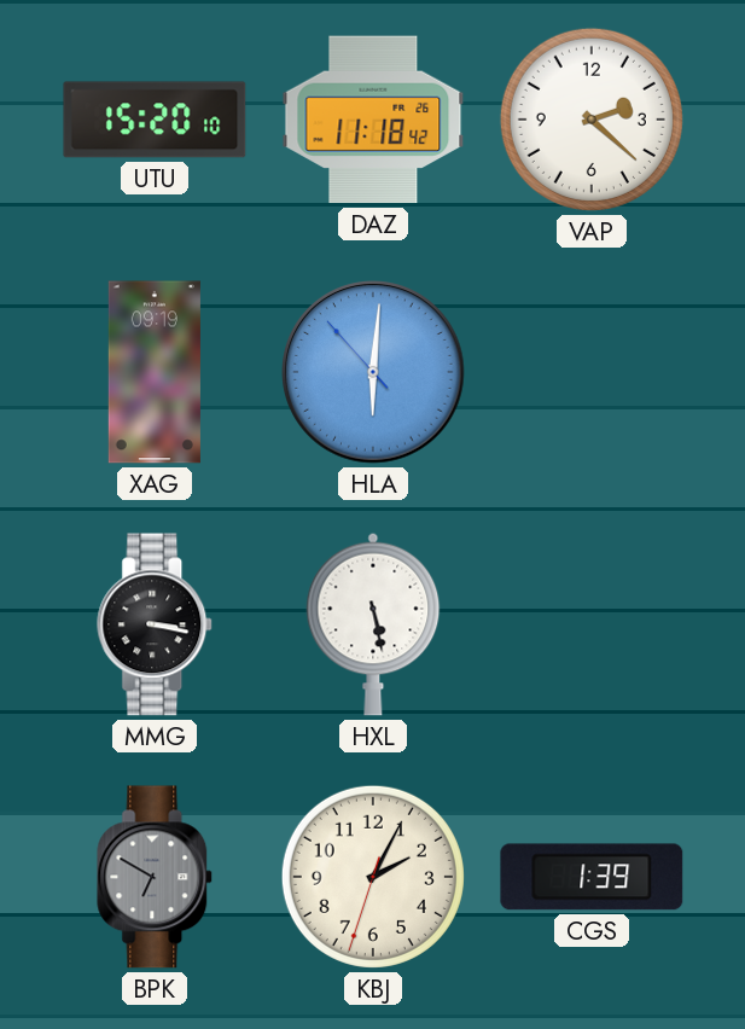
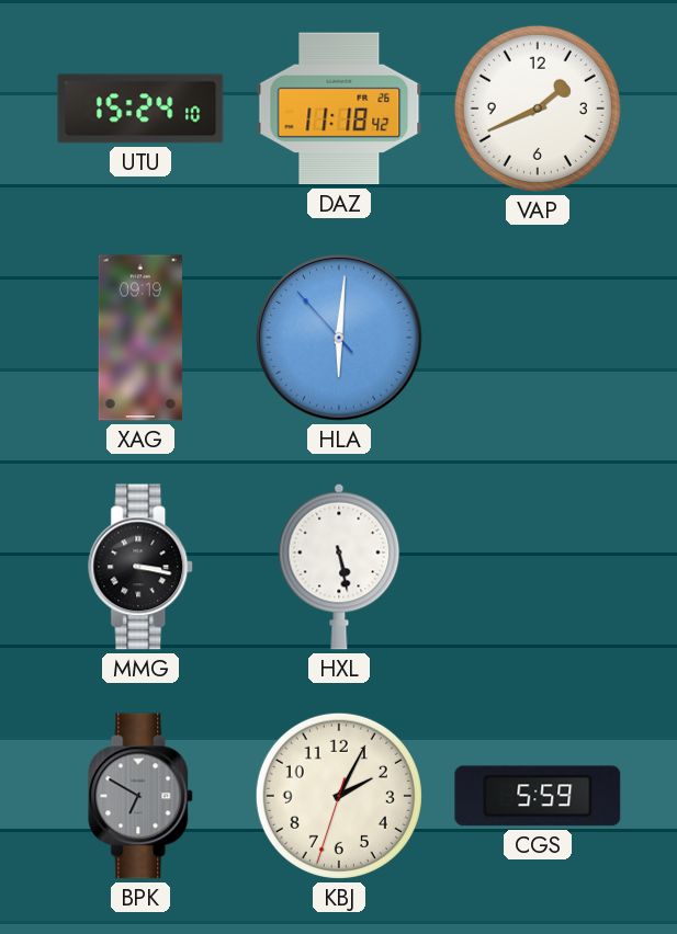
UTU: 15:20 -> 15:24 (140, 109)
VAP: 2:22 -> 1:41 (538, 109)
CGS: 1:39 -> 5:59 (538, 796)
